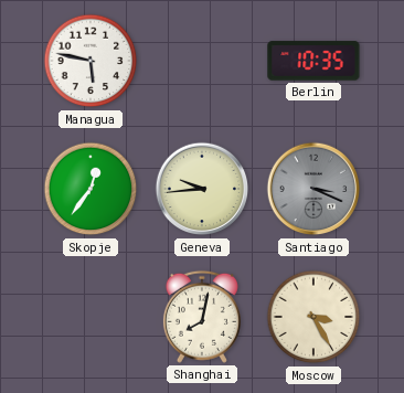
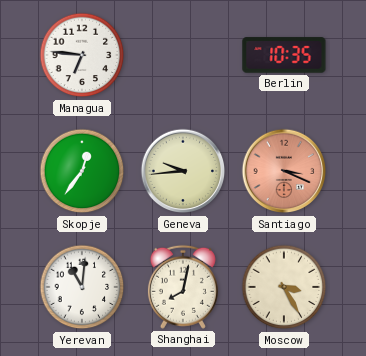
Managua: 5:47 -> 6:46 (82, 55)
Santiago dial: grey -> salmon (284, 171)
Yerevan: none -> 11:01 (82, 287)
